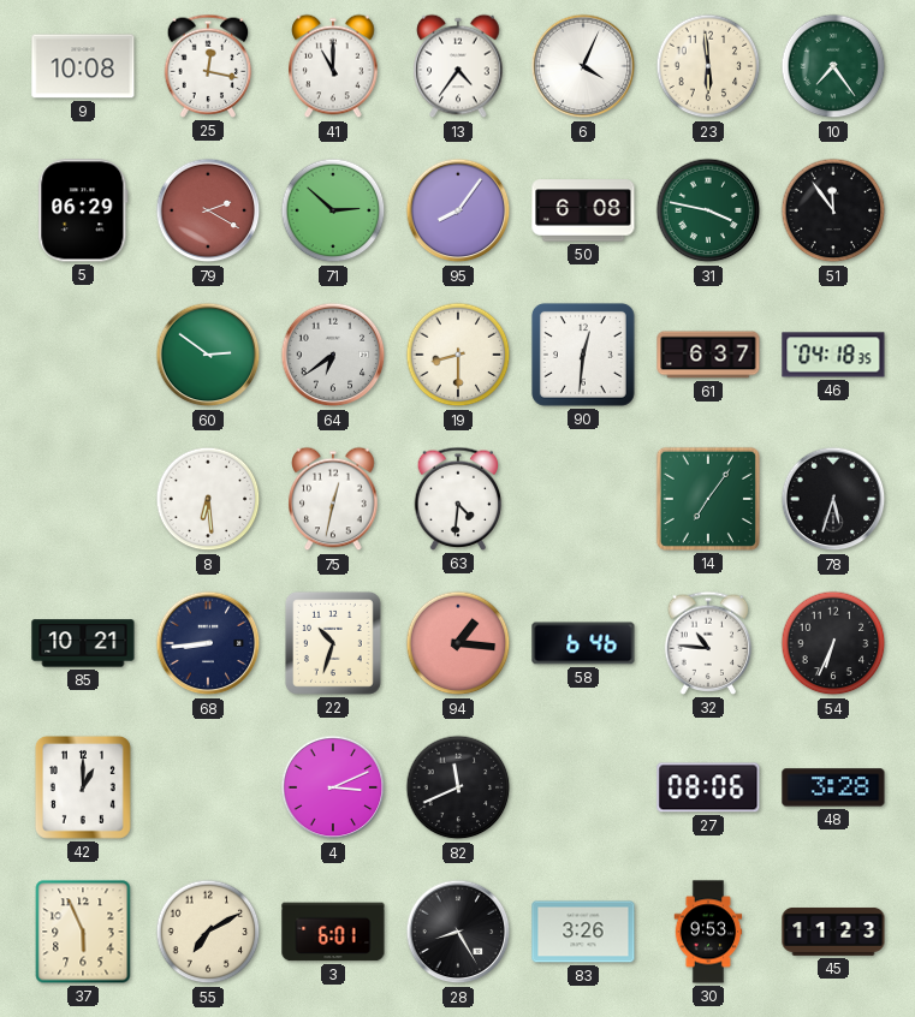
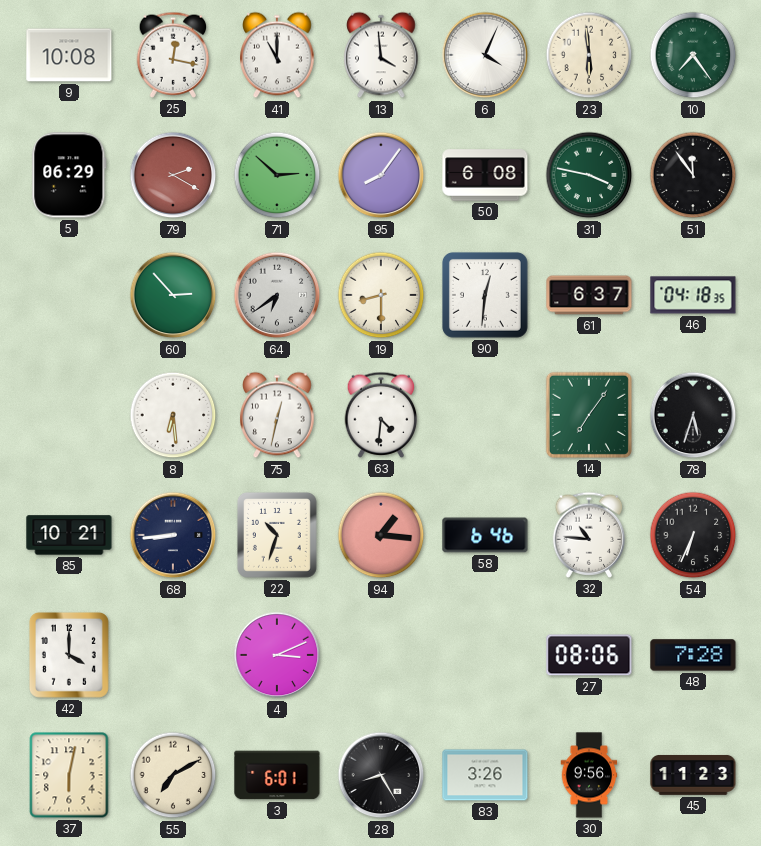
13: 4:36 -> 3:59 (381, 55)
60: 2:51 -> 2:53 (173, 295)
42: 1:00 -> 4:00 (69, 655)
82: 11:41 -> none (458, 787)
48: 3:28 -> 7:28 (693, 655)
37: 5:56 -> 6:02 (69, 775)
30: 9:53 -> 9:56 (589, 775)
